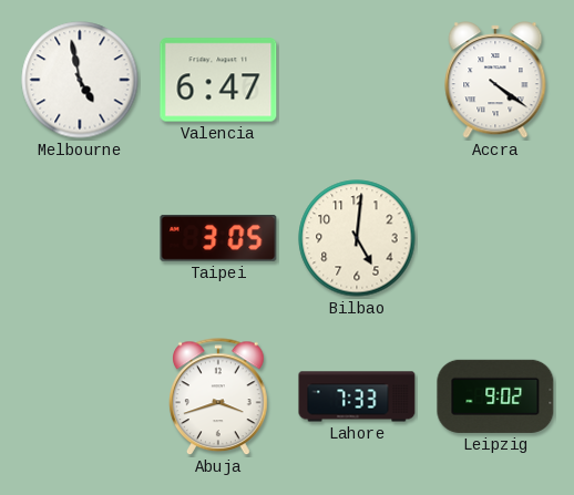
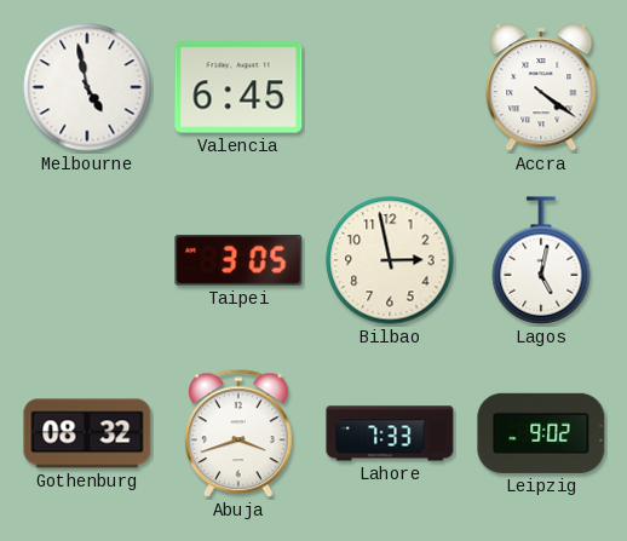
Valencia: 6:47 -> 6:45 (238, 87)
Bilbao: 5:01 -> 2:58 (390, 260)
Lagos: none -> 5:02 (541, 260)
Gothenburg: none -> 08:32 (87, 433)
